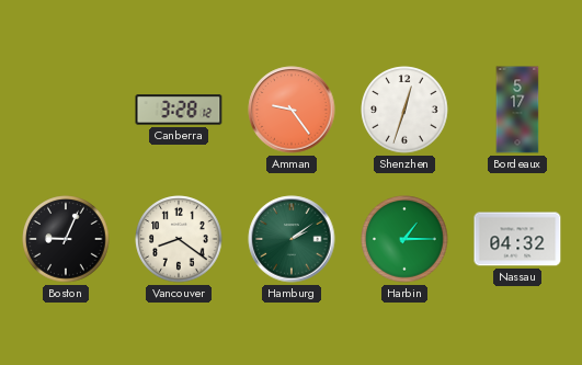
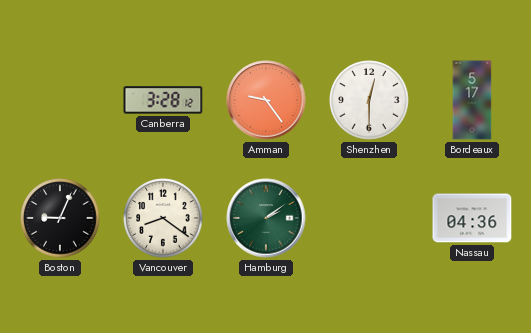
Shenzhen: 12:33 -> 12:30 (369, 100)
Harbin: 1:15 -> none (404, 239)
Nassau: 04:32 -> 04:36 (472, 218)
